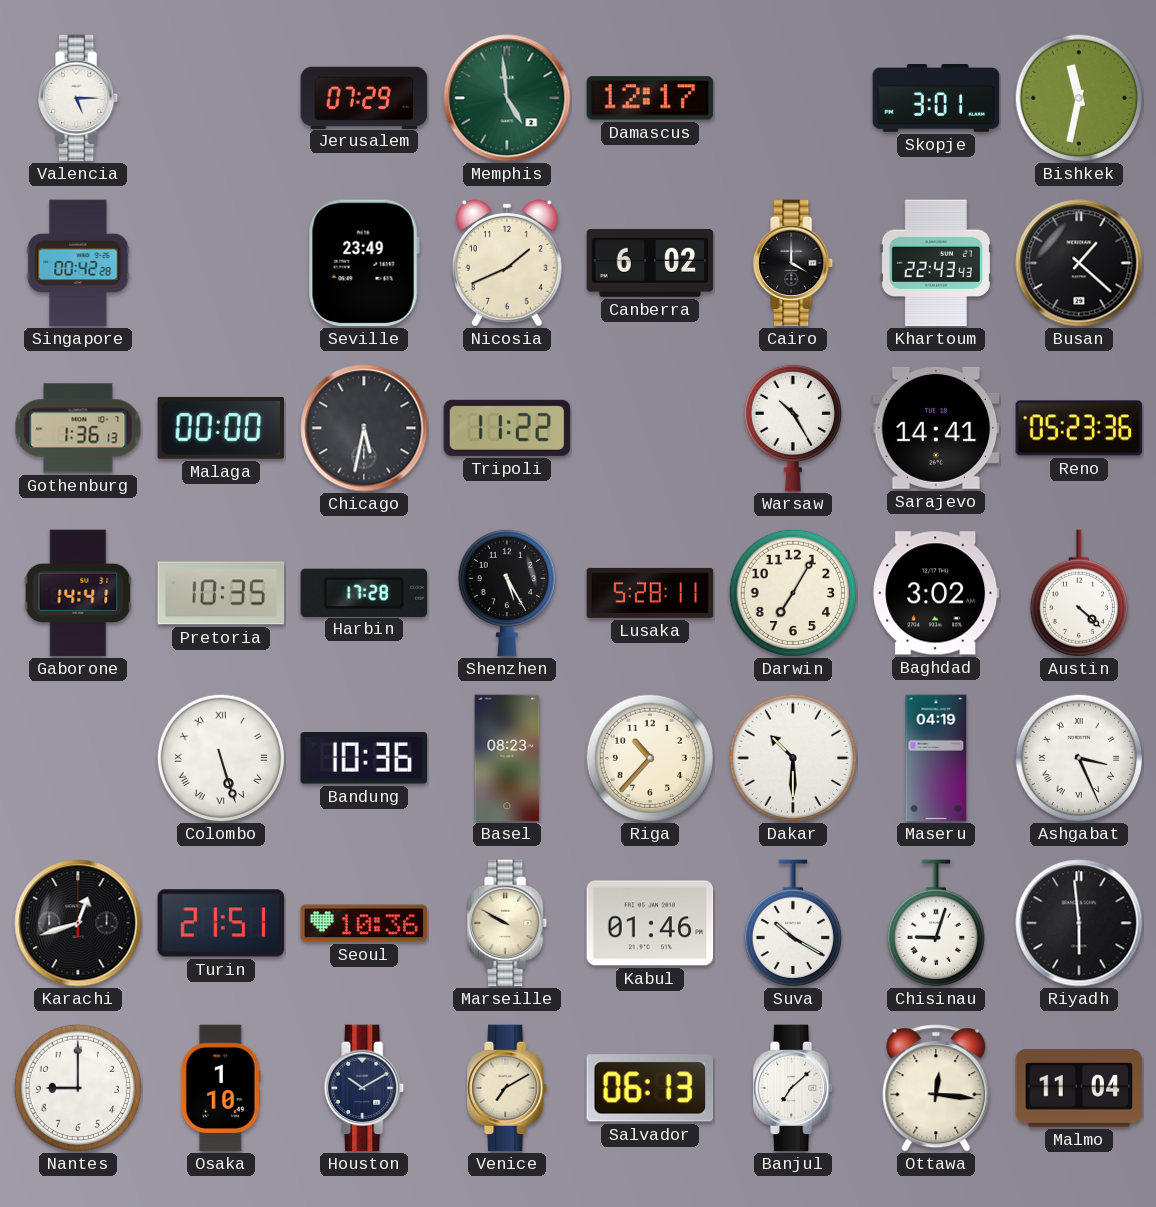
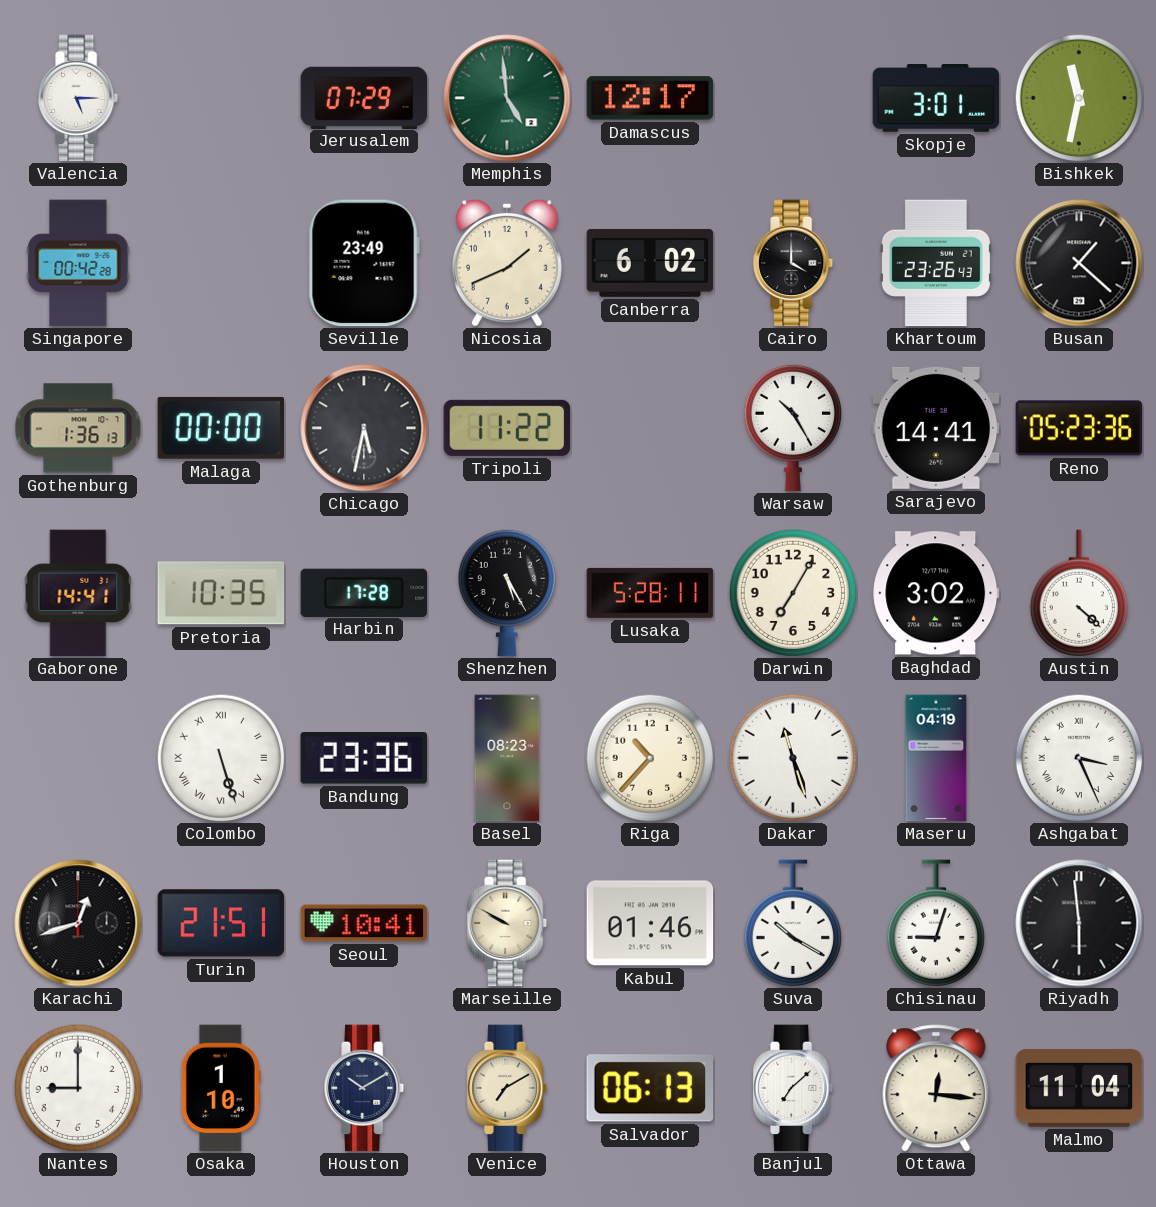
Khartoum: 22:43 -> 23:26 (936, 263)
Bandung: 10:36 -> 23:36 (363, 759)
Dakar: 10:30 -> 11:27 (793, 758)
Seoul: 10:36 -> 10:41 (364, 923)
